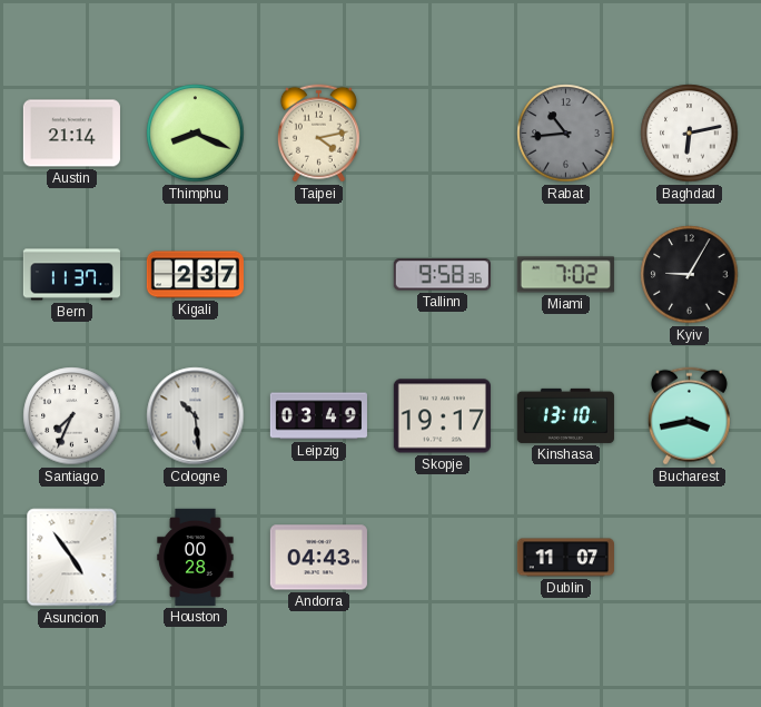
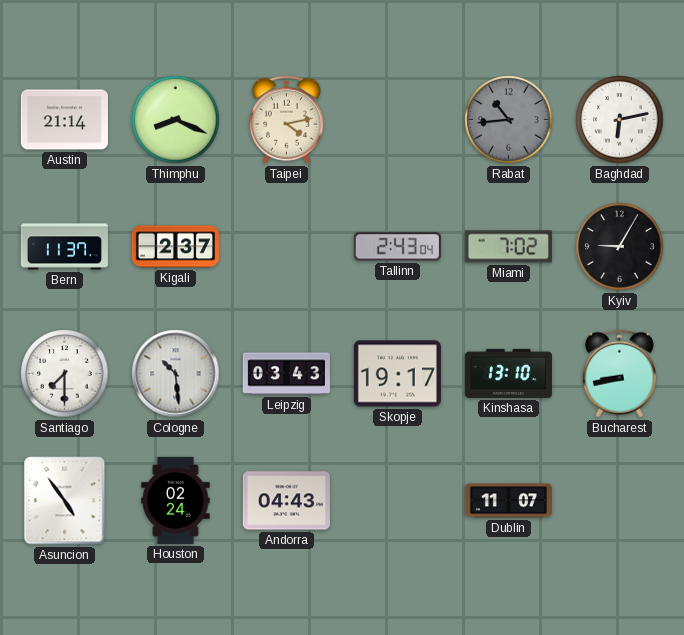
Tallinn: 9:58 -> 2:43 (397, 247)
Santiago: 7:34 -> 7:30 (65, 374)
Leipzig: 03:49 -> 03:43 (286, 374)
Bucharest: 3:43 -> 8:43 (619, 374)
Houston: 00:28 -> 02:24 (176, 500)
